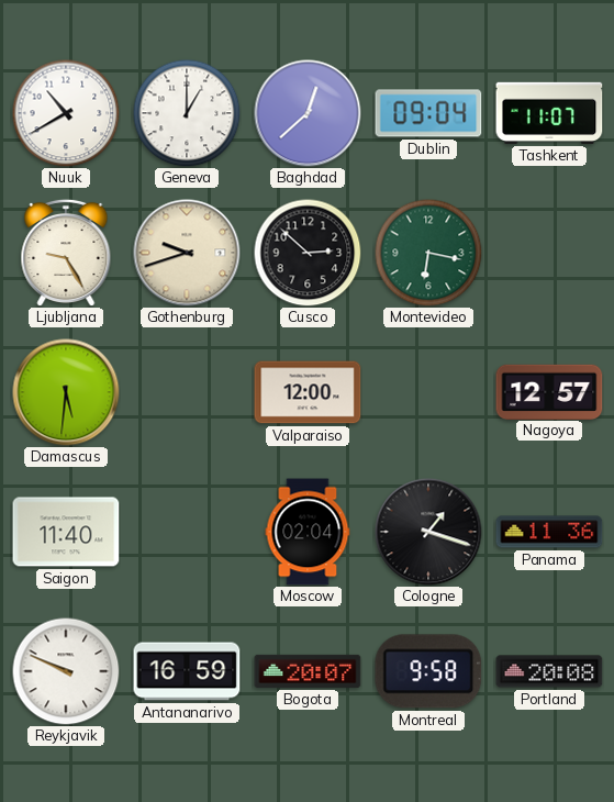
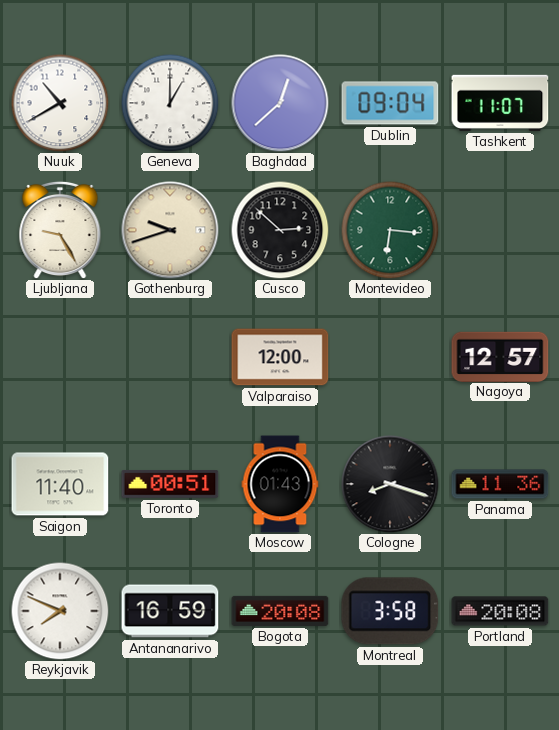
Montevideo: 6:17 -> 6:16 (390, 230)
Damascus: 5:31 -> none (66, 392)
Toronto: none -> 00:51 (170, 485)
Moscow: 02:04 -> 01:43 (280, 484)
Cologne: 1:18 -> 8:18 (390, 484)
Reykjavik: 9:49 -> 7:49 (60, 611)
Bogota: 20:07 -> 20:08 (280, 611)
Montreal: 9:58 -> 3:58 (390, 611)
